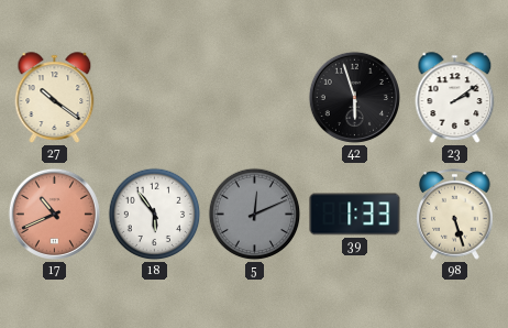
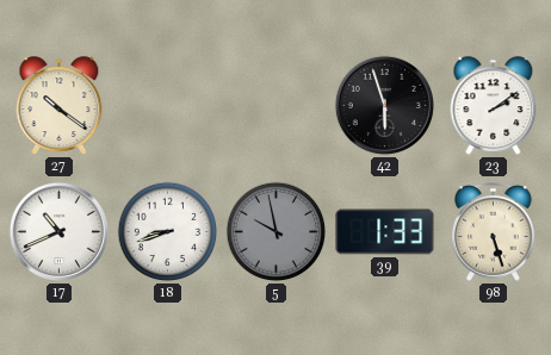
17 dial: salmon -> white (58, 231)
18: 5:54 -> 8:42 (168, 232)
5: 12:11 -> 9:58 (277, 232)
